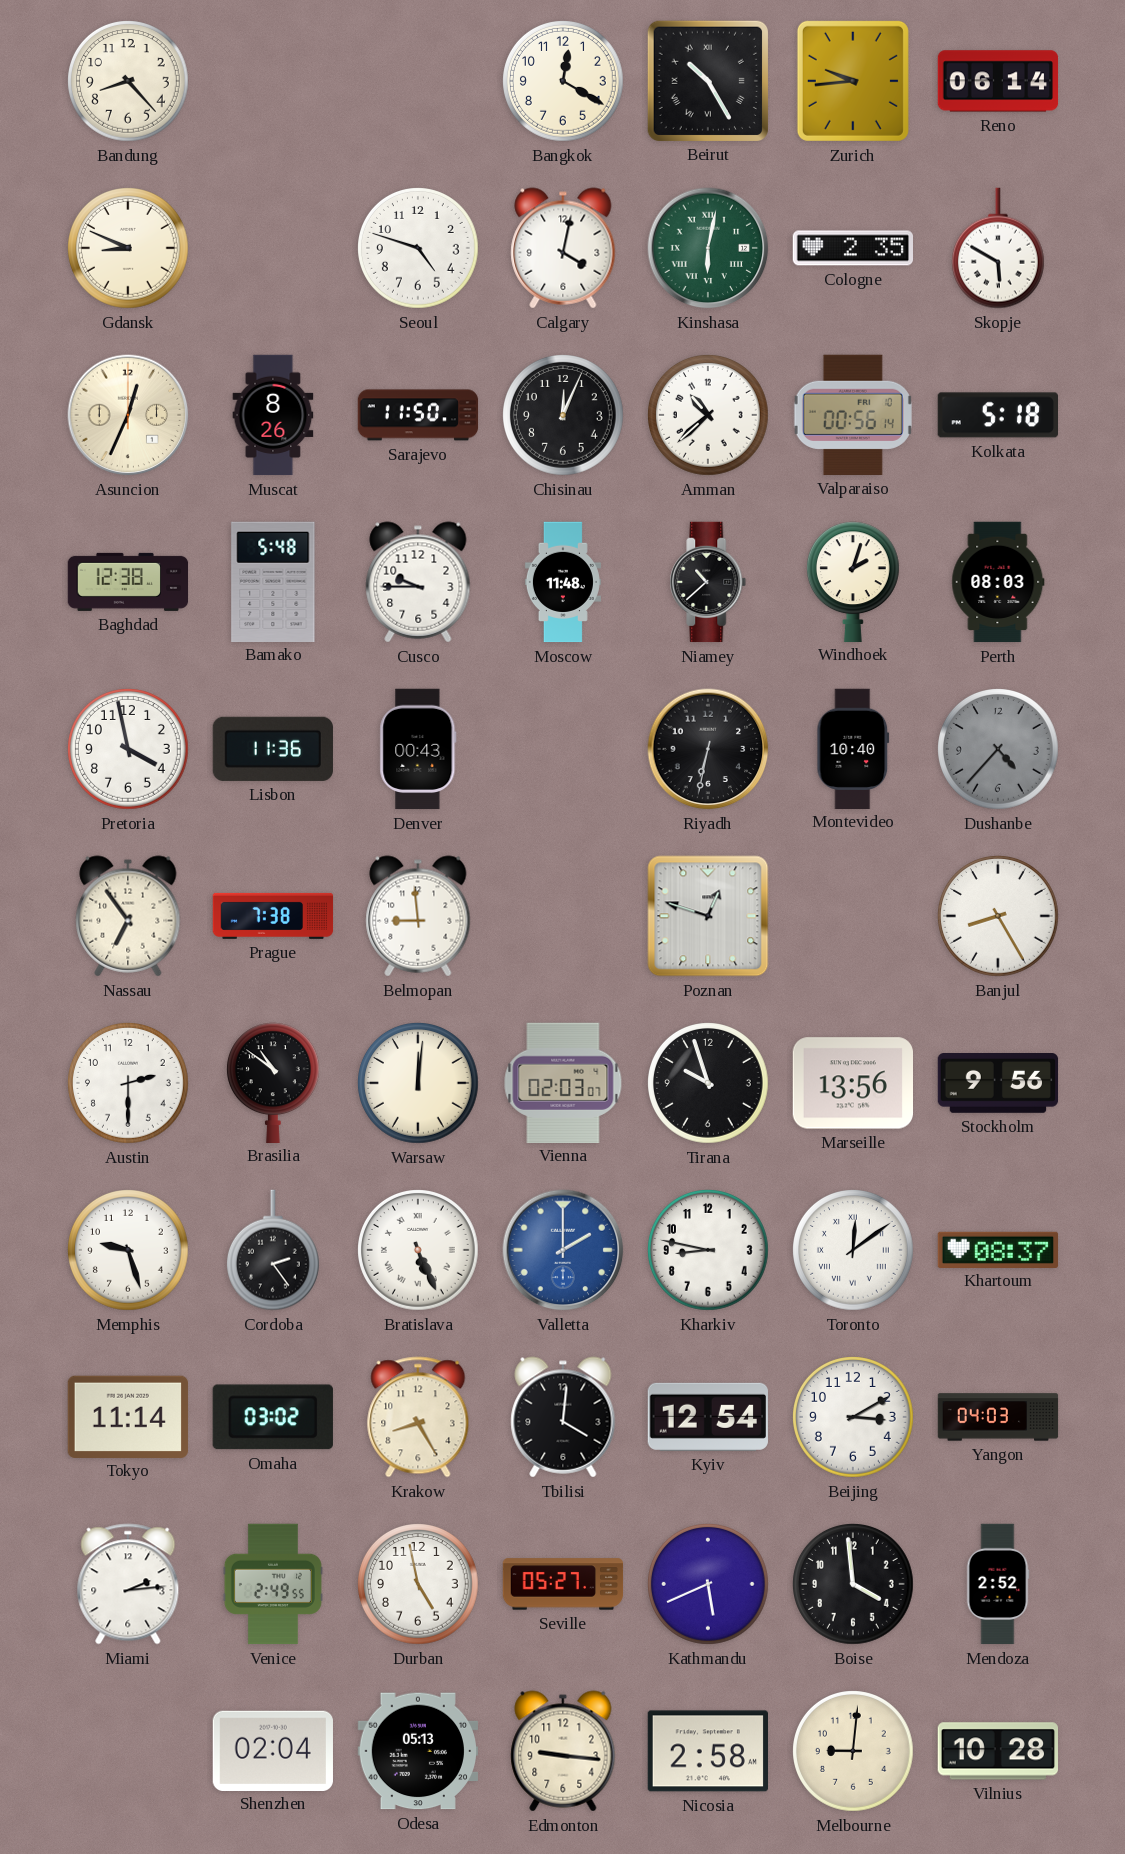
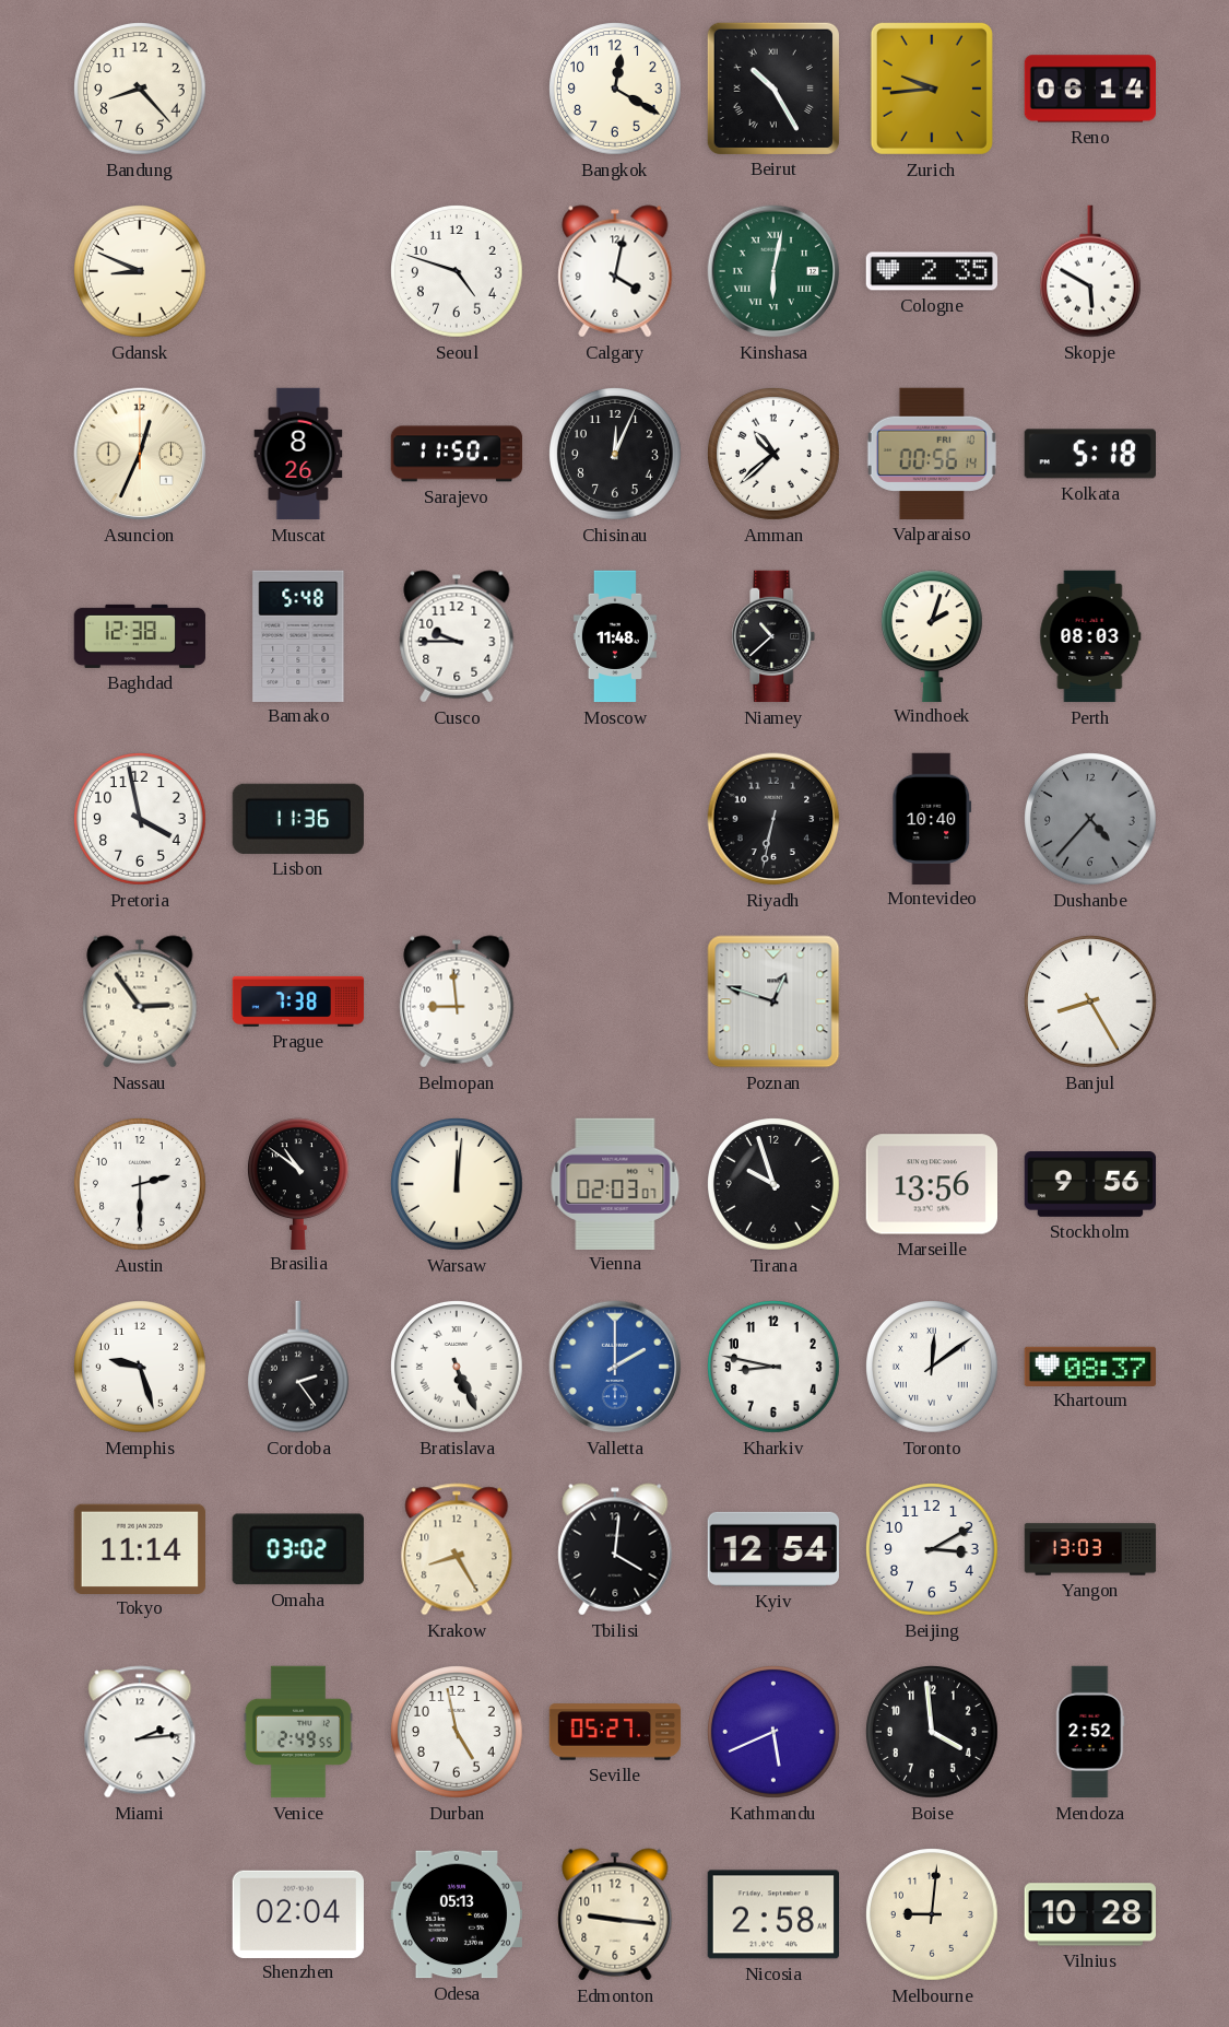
Denver: 00:43 -> none (418, 749)
Nassau: 6:54 -> 2:54 (140, 1001)
Yangon: 04:03 -> 13:03 (1090, 1549)
